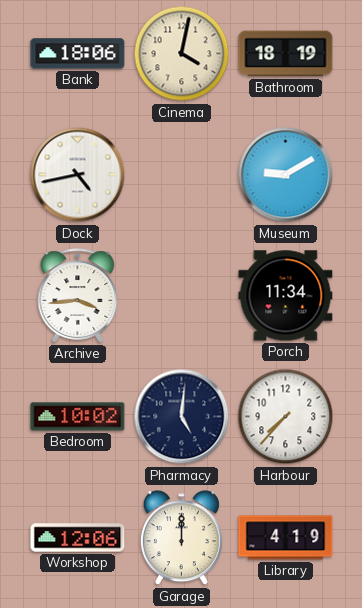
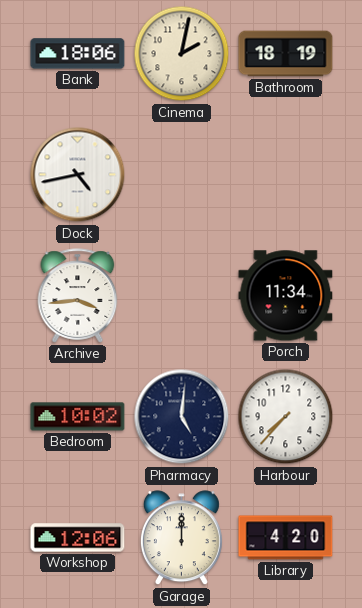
Cinema: 4:02 -> 2:02 (182, 54)
Museum: 9:10 -> none (286, 175)
Library: 4:19 -> 4:20 (286, 538)
